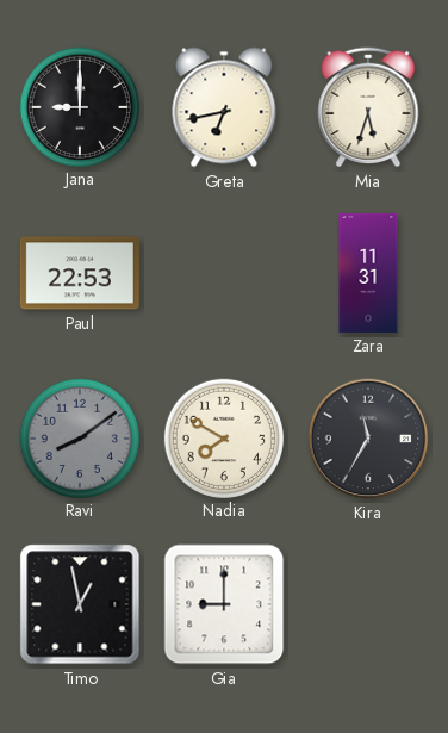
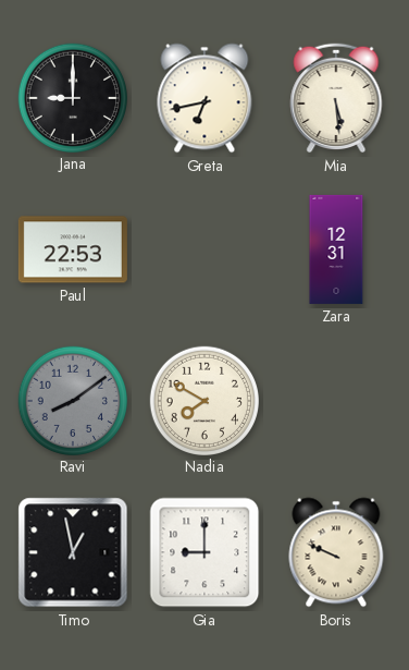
Mia: 5:33 -> 5:29 (336, 98)
Zara: 11:31 -> 12:31 (336, 249)
Kira: 11:35 -> none (368, 439)
Boris: none -> 9:49 (336, 552)
